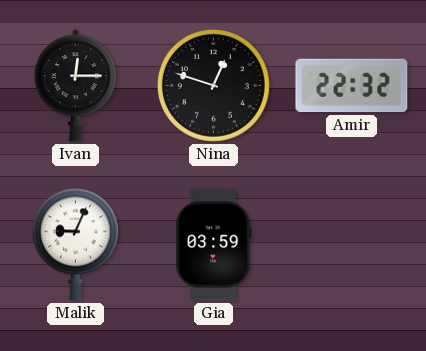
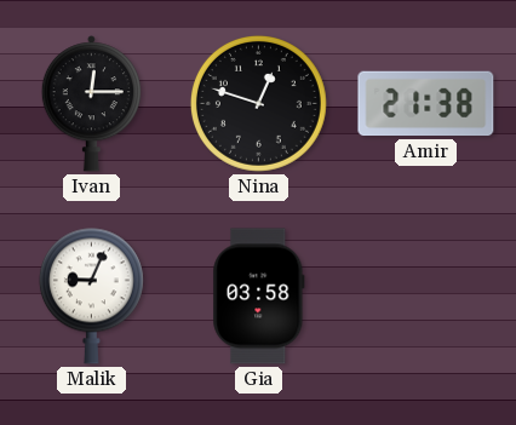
Amir: 22:32 -> 21:38 (426, 104)
Gia: 03:59 -> 03:58 (259, 297)
